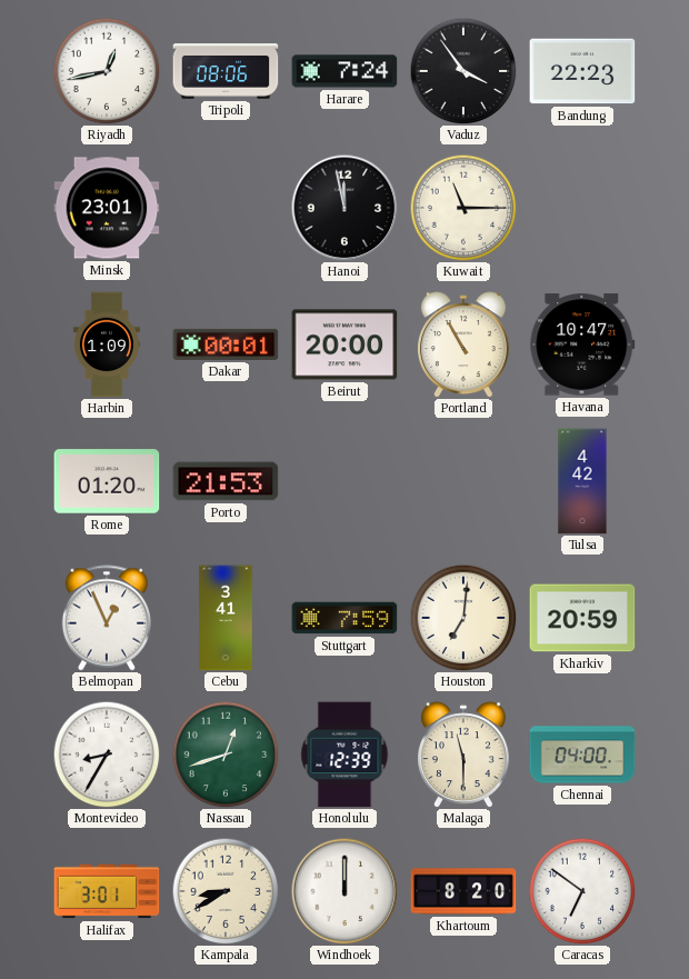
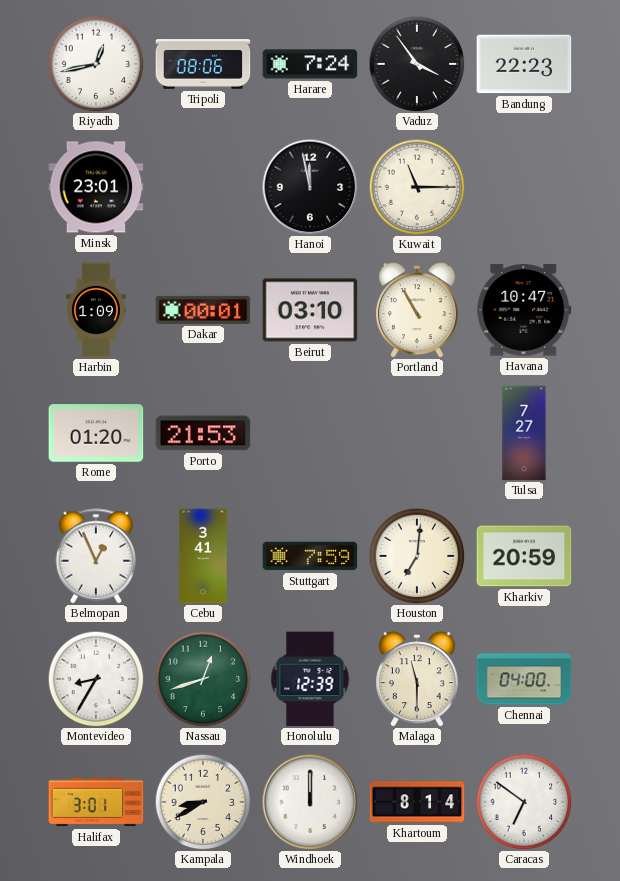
Beirut: 20:00 -> 03:10 (310, 310)
Tulsa: 4:42 -> 7:27 (524, 433)
Khartoum: 8:20 -> 8:14 (417, 802)
